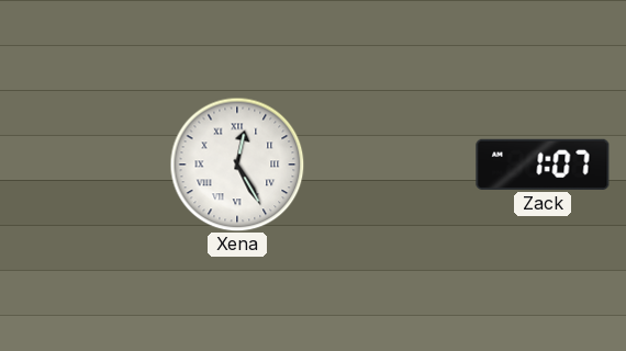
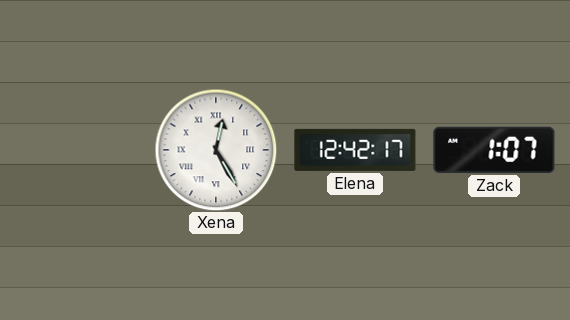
Elena: none -> 12:42 (355, 150)
